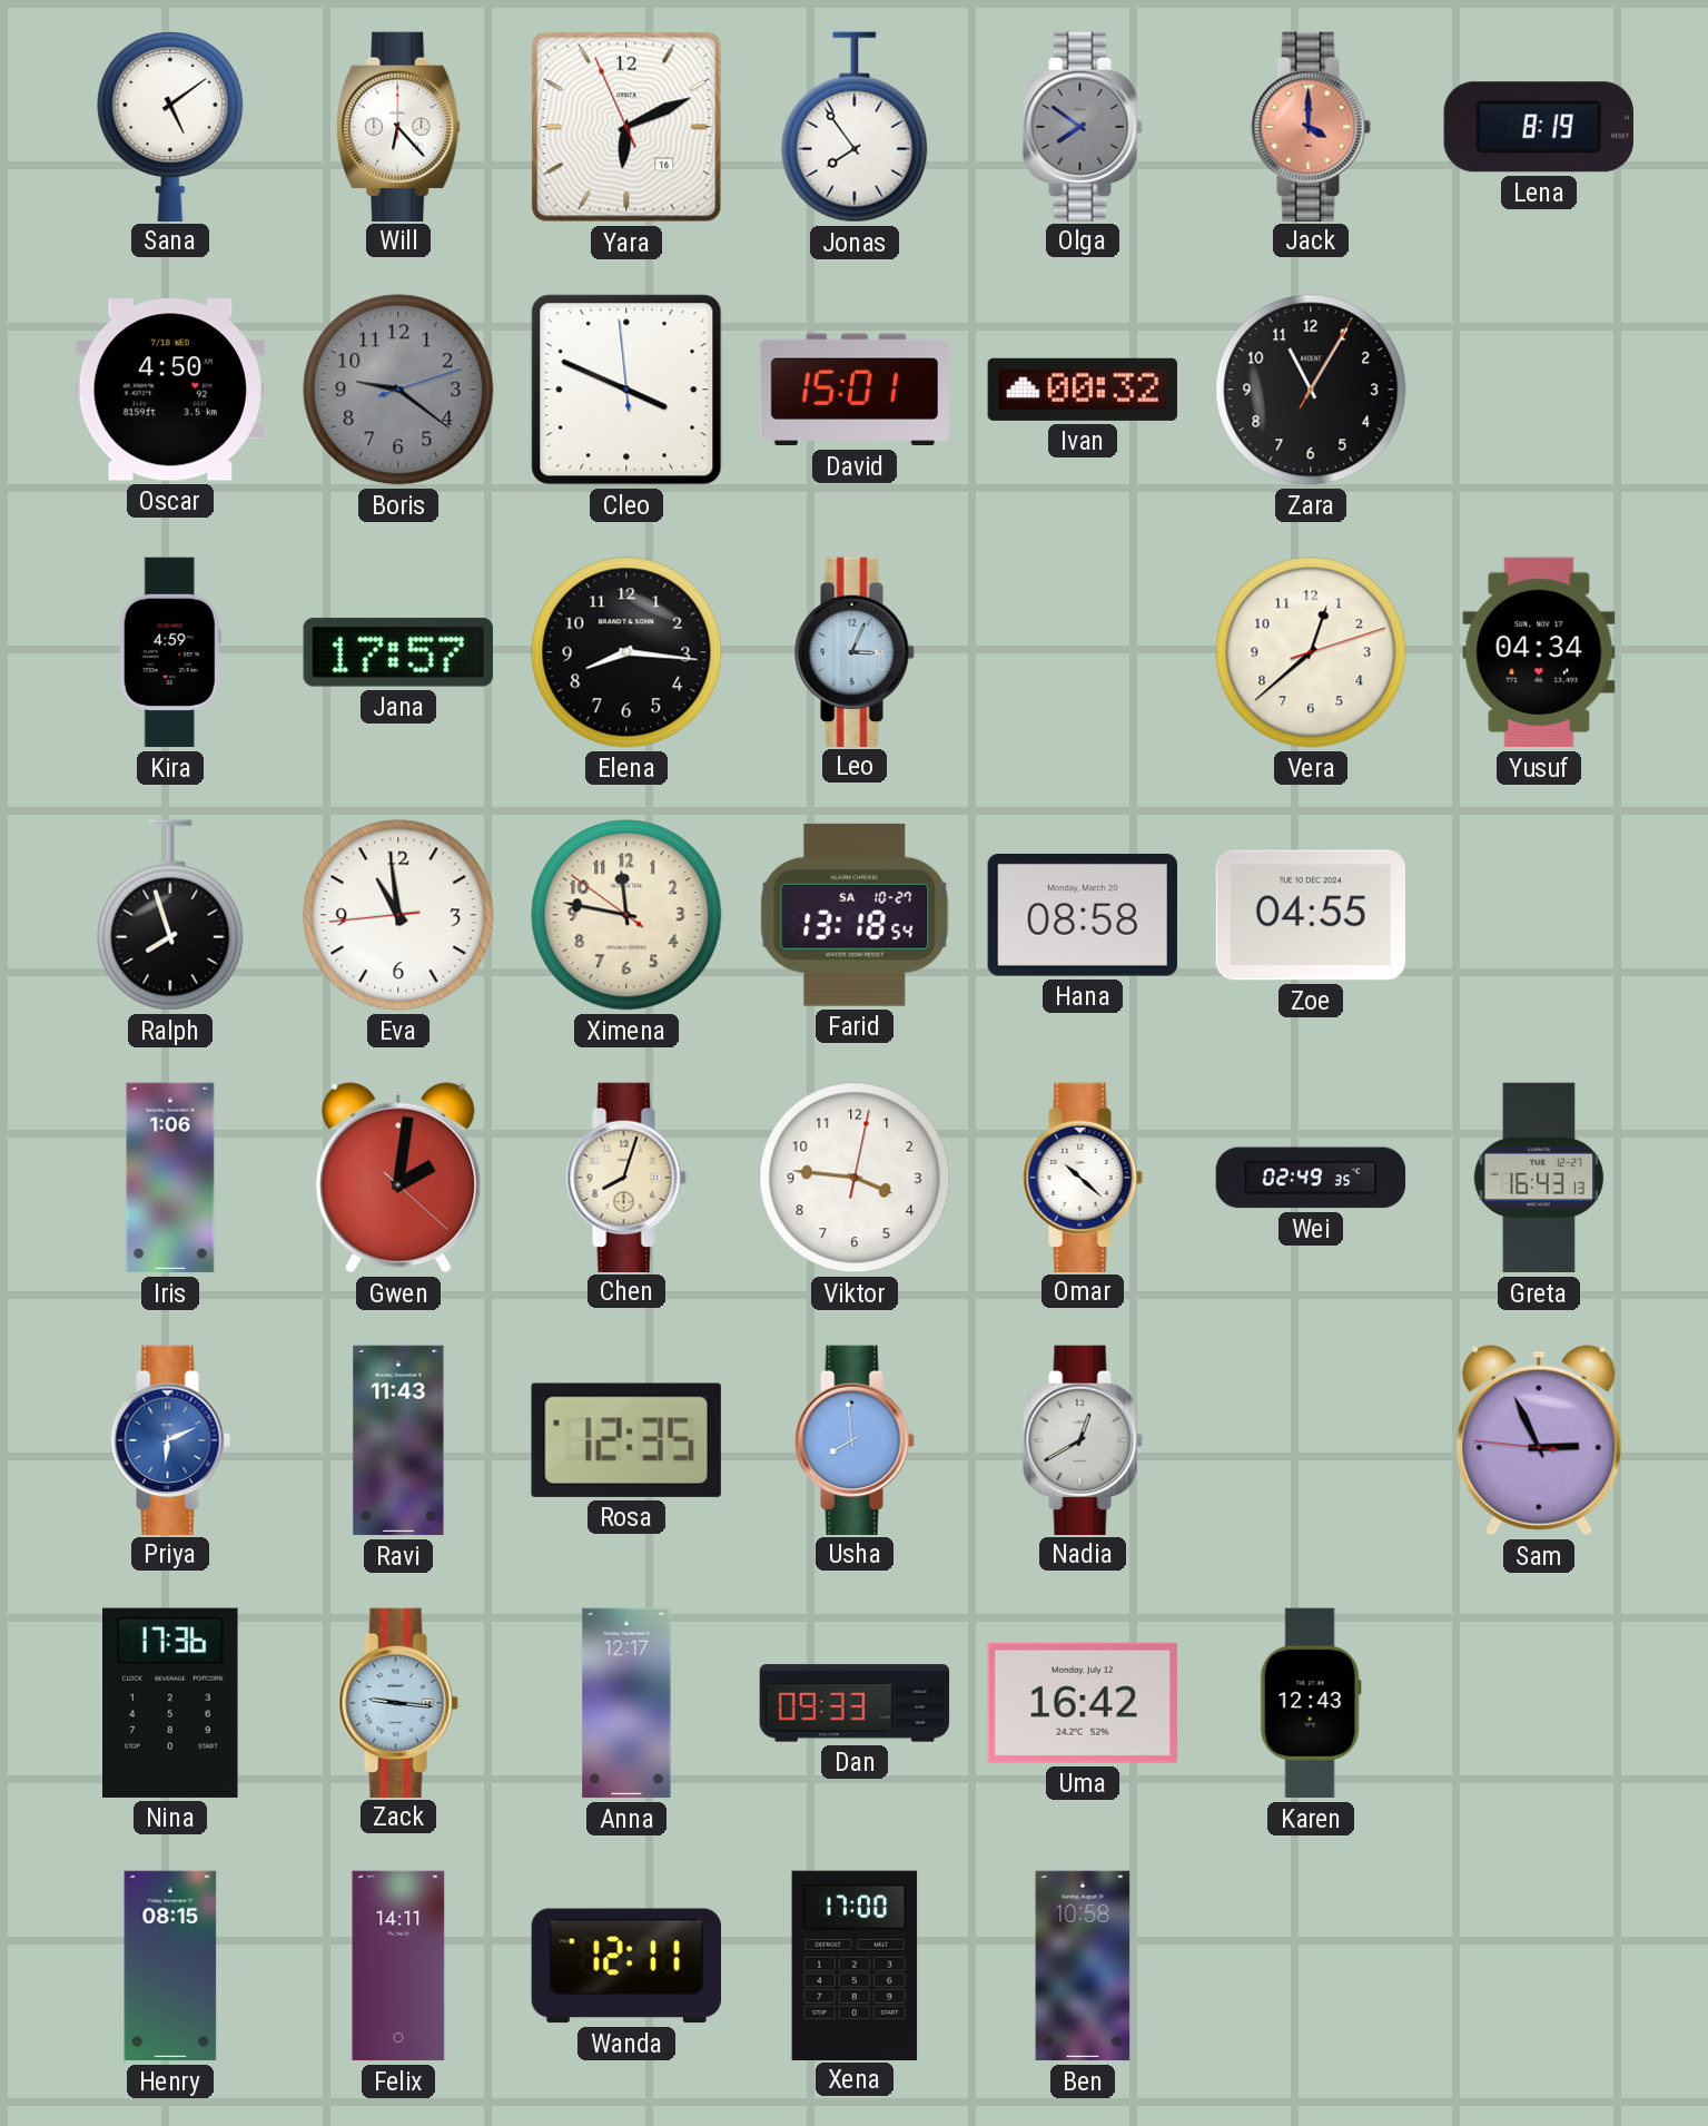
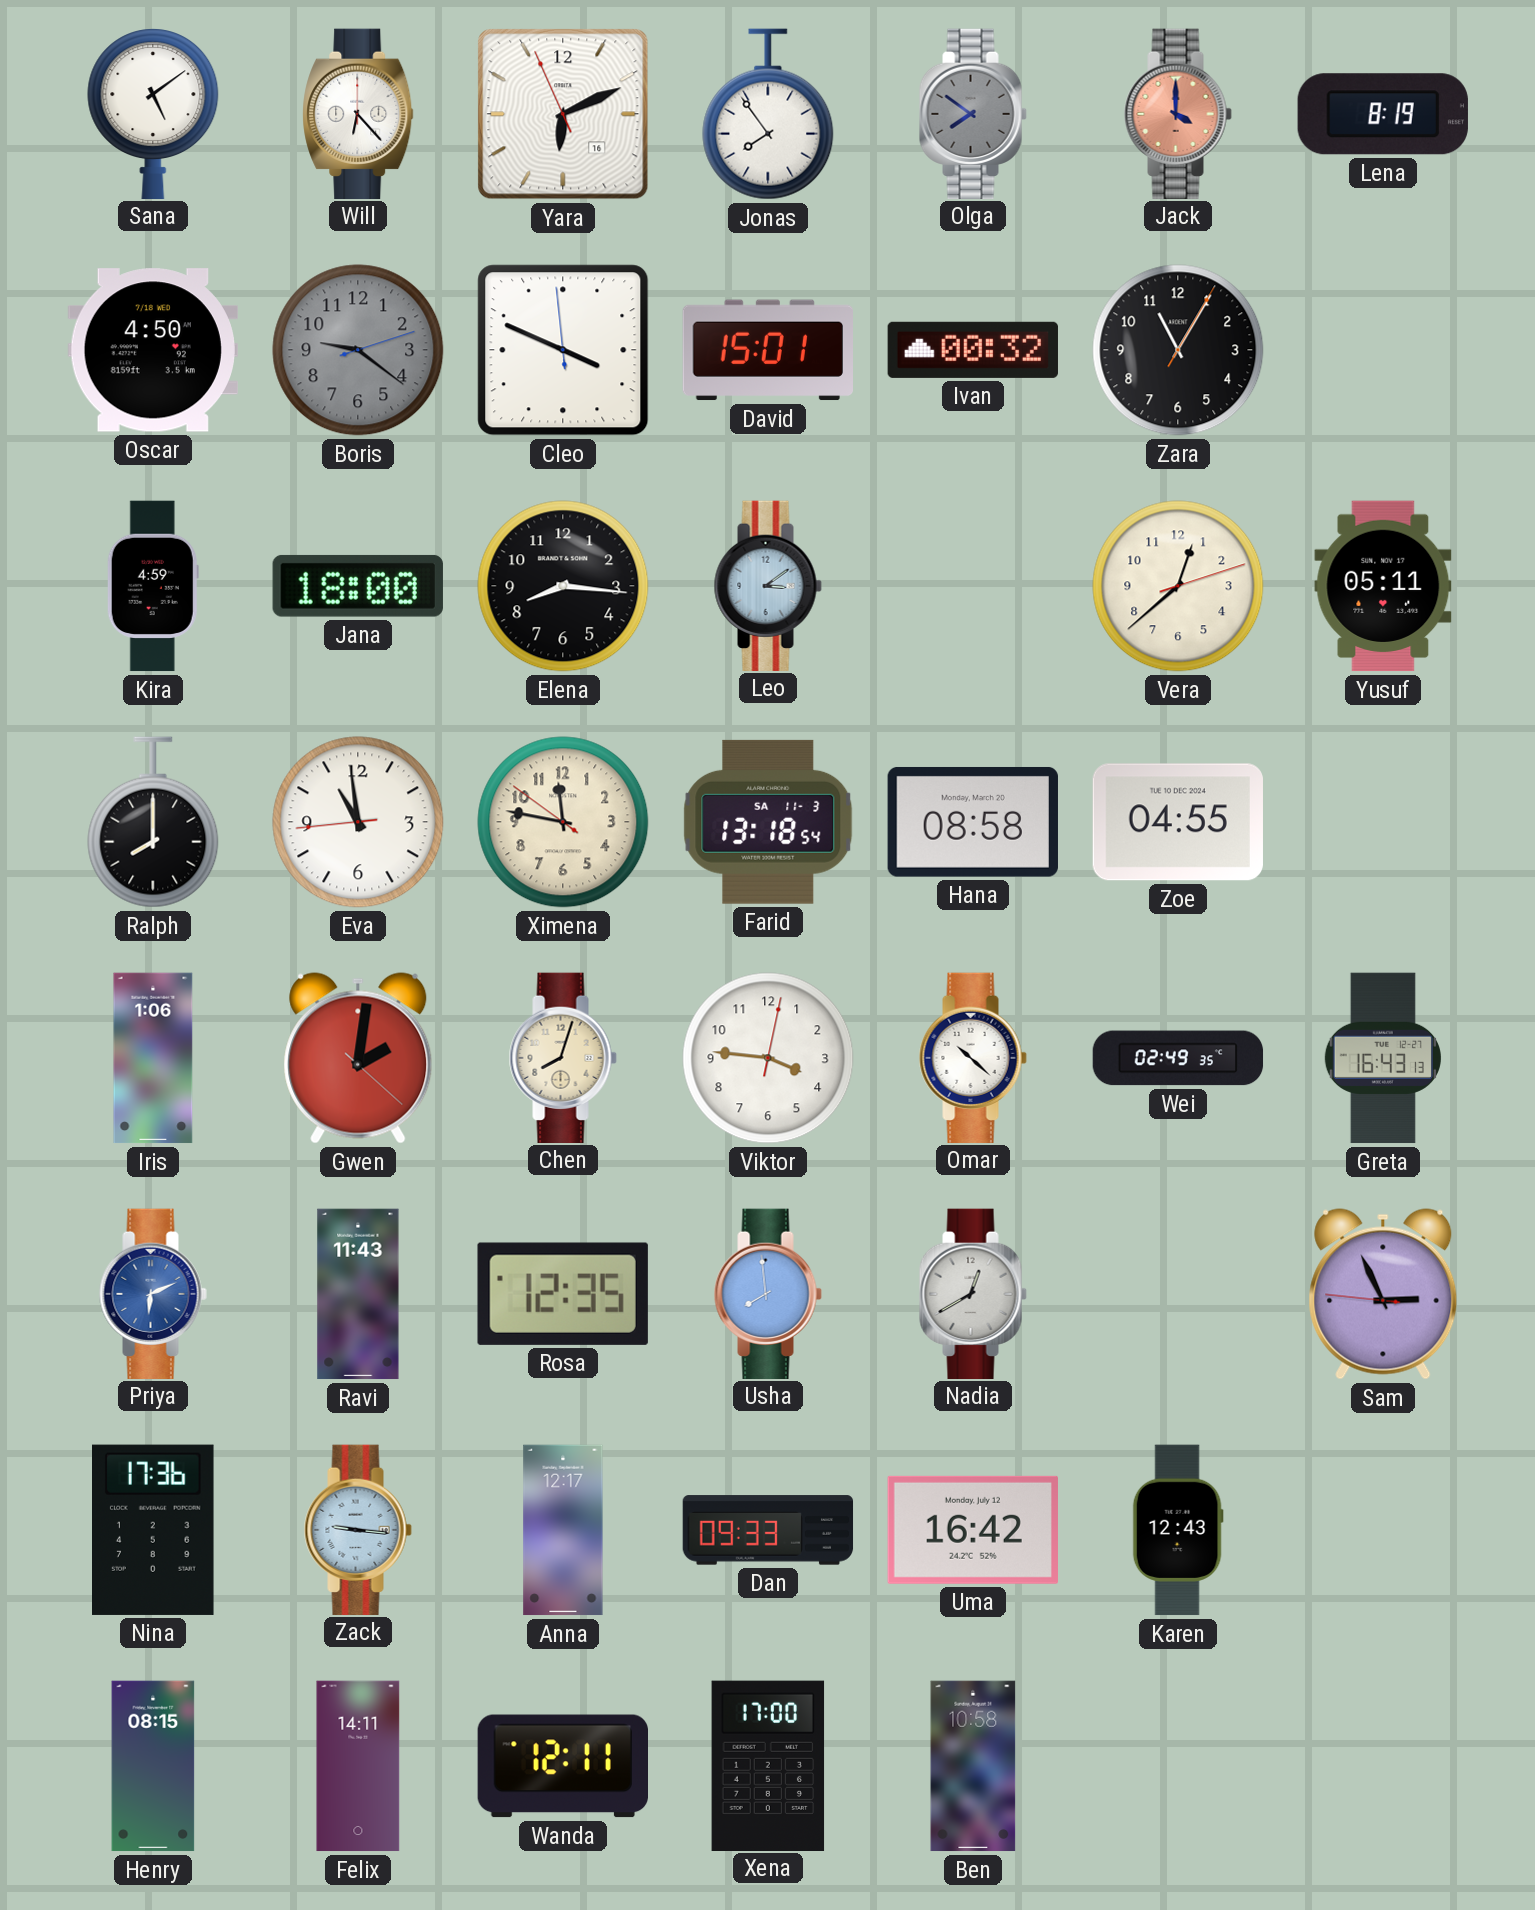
Jana: 17:57 -> 18:00 (358, 586)
Leo: 3:04 -> 3:09 (768, 585)
Yusuf: 04:34 -> 05:11 (1383, 586)
Ralph: 7:57 -> 8:00 (153, 822)
Farid date: SA 10-27 -> SA 11-3 (768, 822)
